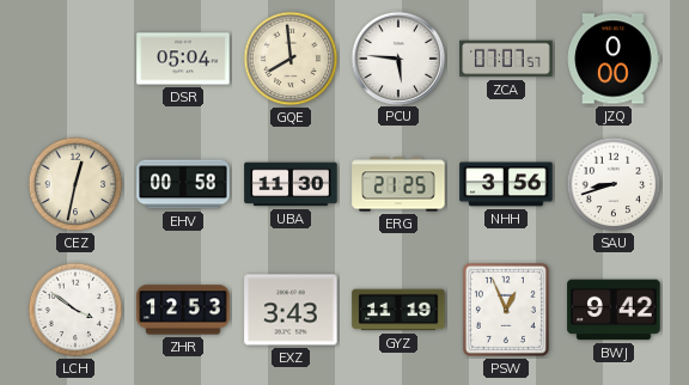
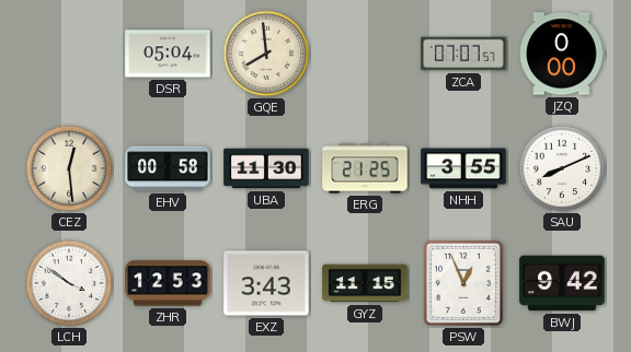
PCU: 5:46 -> none (397, 57)
CEZ: 12:32 -> 12:29 (69, 168)
NHH: 3:56 -> 3:55 (463, 168)
SAU: 8:42 -> 8:11 (562, 168)
GYZ: 11:19 -> 11:15 (365, 283)
